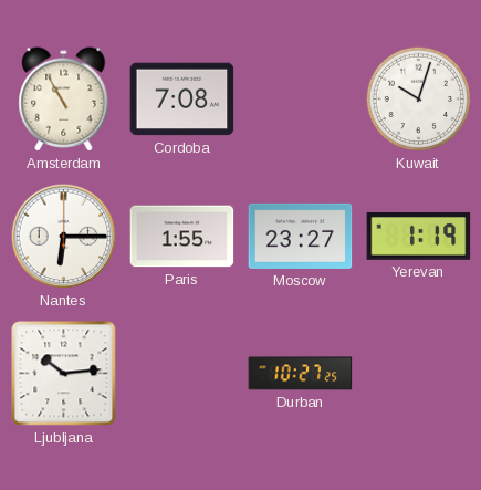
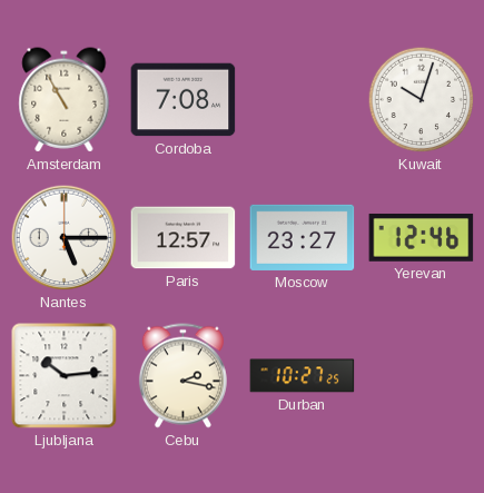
Nantes: 6:15 -> 5:15 (65, 238)
Paris: 1:55 -> 12:57 (184, 238)
Yerevan: 1:19 -> 12:46 (422, 237)
Cebu: none -> 2:17 (182, 376)
